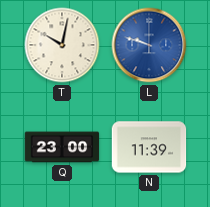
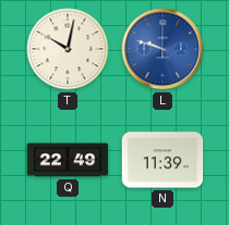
Q: 23:00 -> 22:49 (68, 160)
